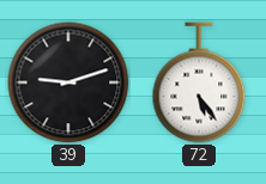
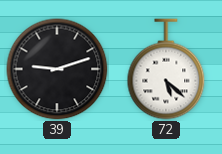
72: 5:24 -> 5:22 (166, 69)
